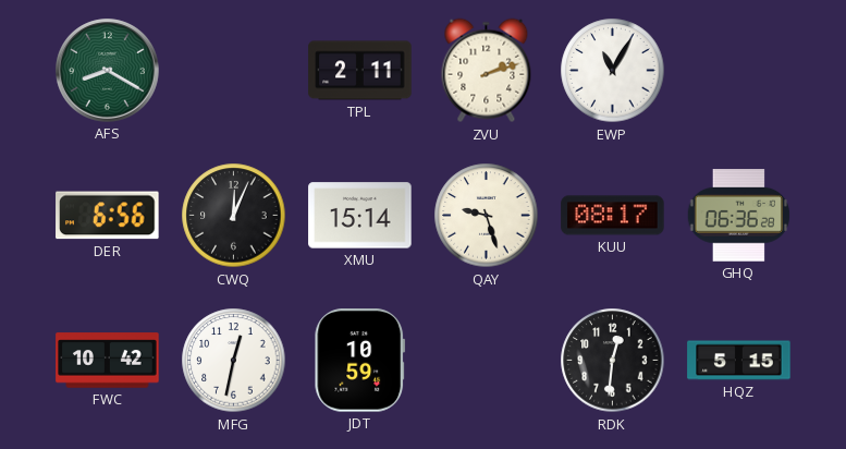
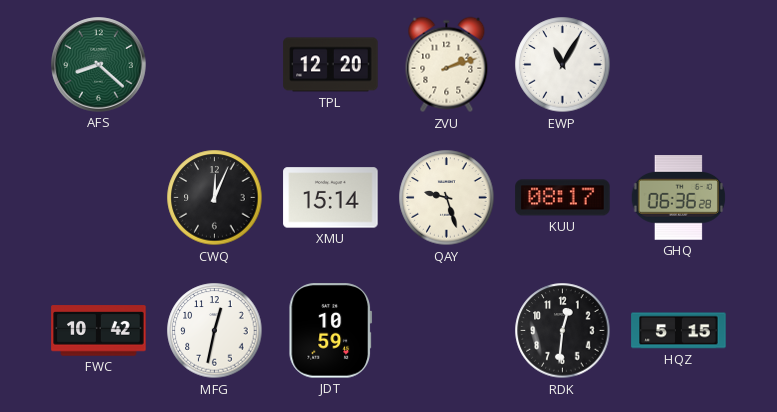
AFS: 8:20 -> 8:22 (99, 65)
TPL: 2:11 -> 12:20 (331, 65)
DER: 6:56 -> none (108, 216)
